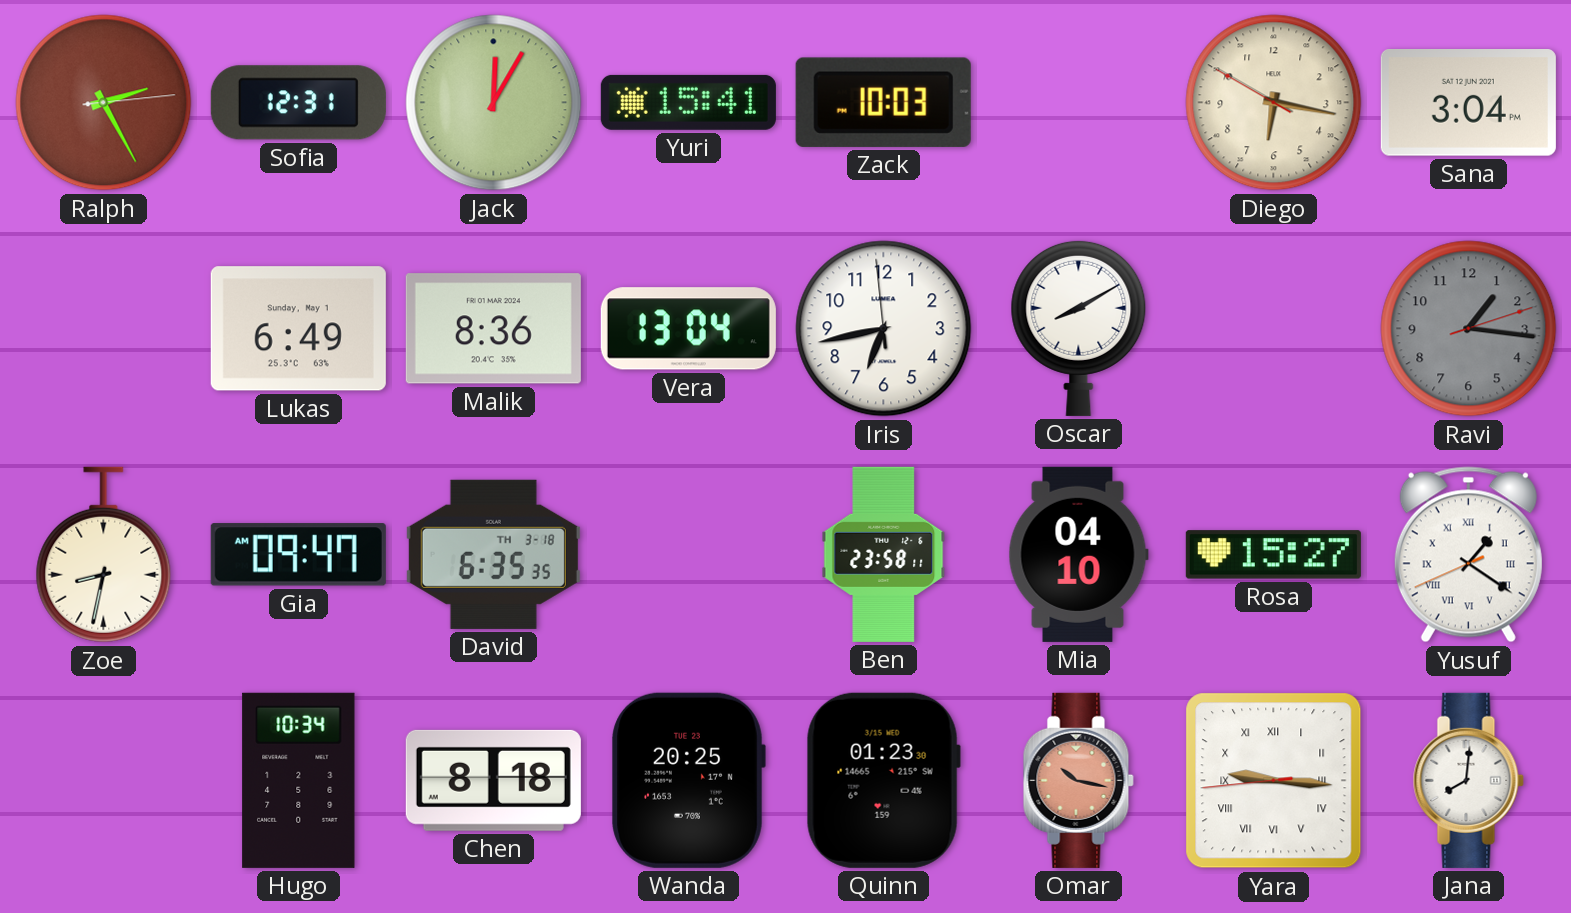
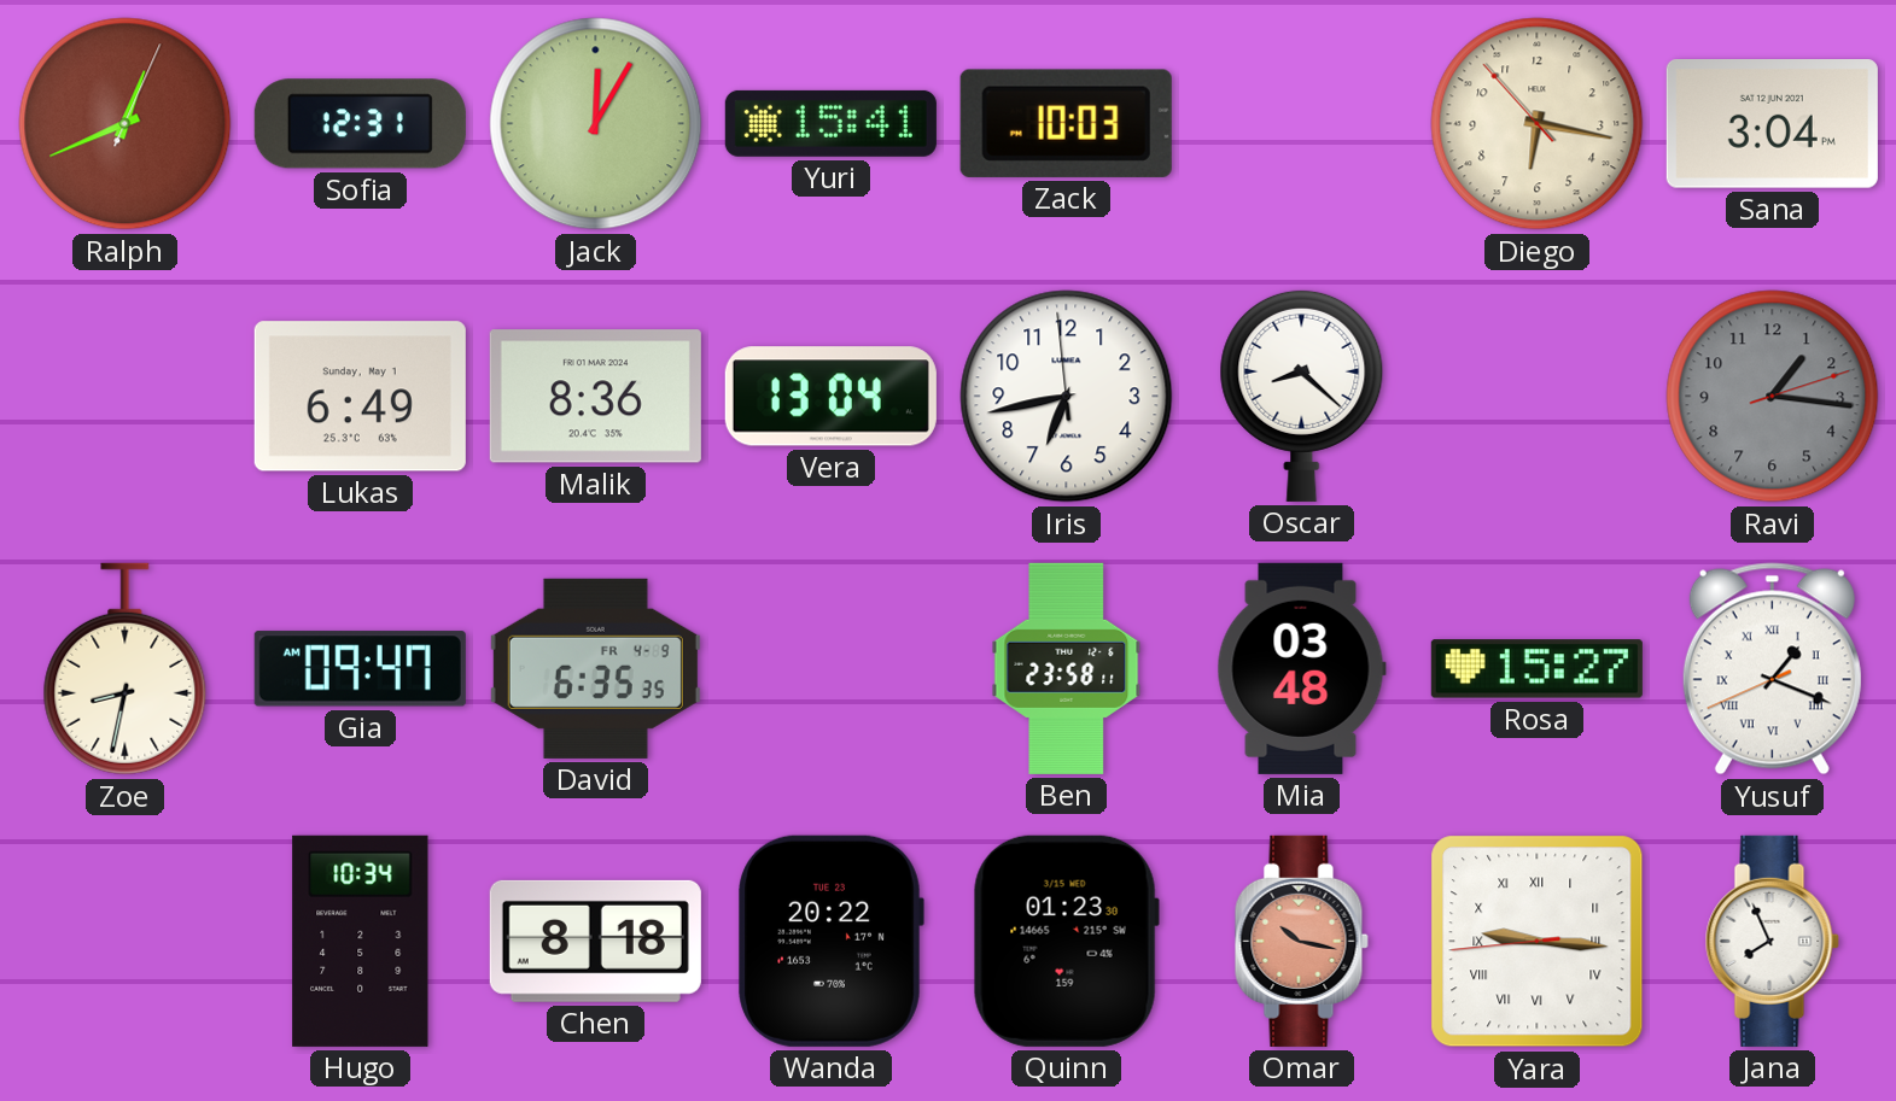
Ralph: 2:25 -> 12:41 (126, 124)
Diego: 6:16:50 -> 6:16:53 (1538, 124)
Oscar: 8:10 -> 8:22 (1302, 396)
David date: TH 3-18 -> FR 4-9 (595, 668)
Mia: 04:10 -> 03:48 (1301, 668)
Yusuf: 1:20 -> 1:18 (1772, 669)
Wanda: 20:25 -> 20:22 (830, 941)
Jana: 8:01 -> 7:56 (1772, 941)
